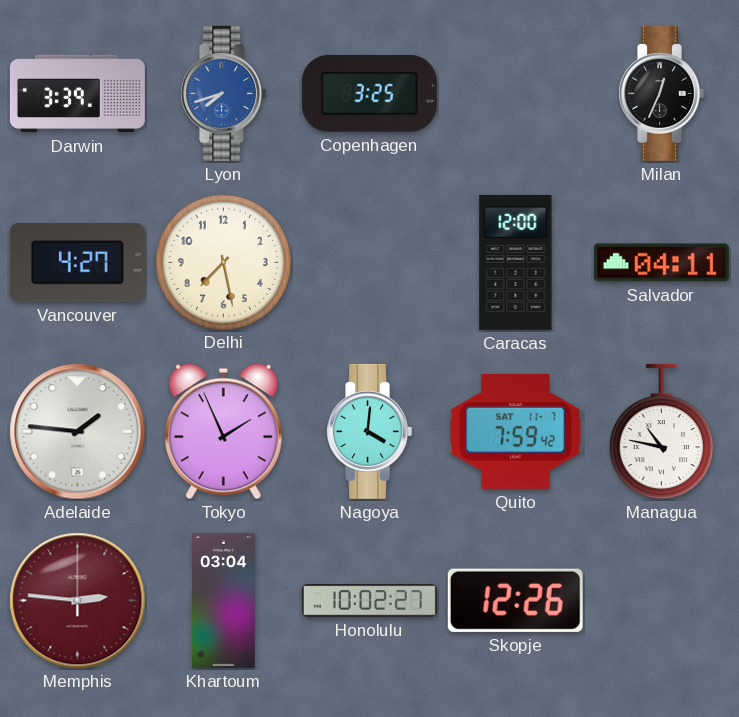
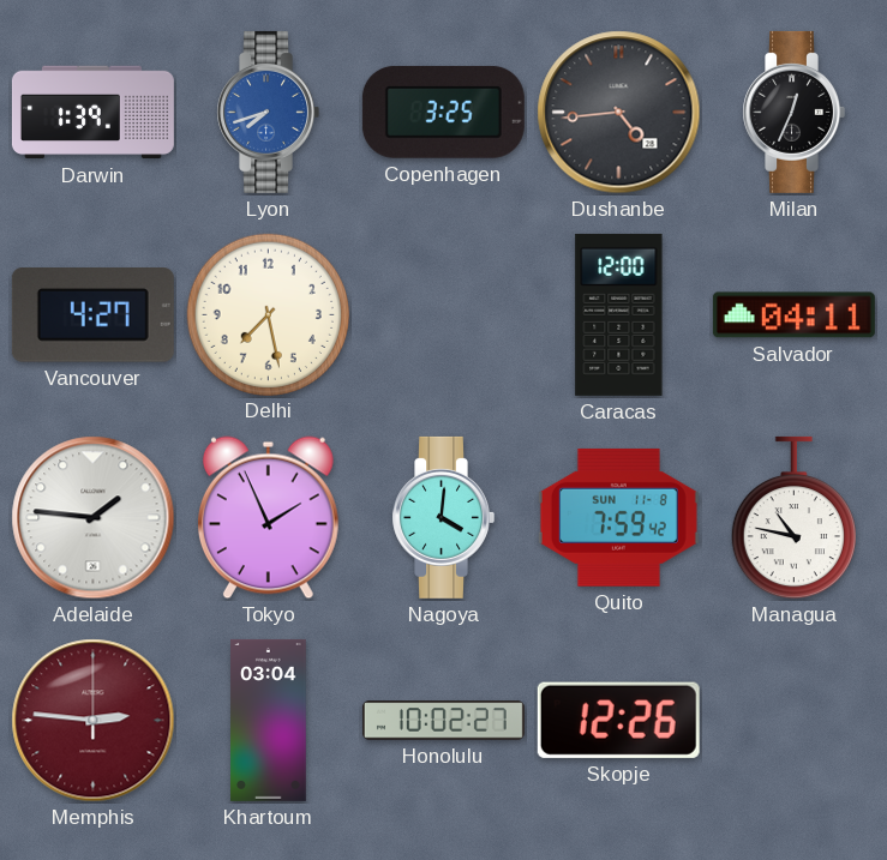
Darwin: 3:39 -> 1:39 (92, 113)
Dushanbe: none -> 4:44 (619, 113)
Quito date: SAT 11-7 -> SUN 11-8 (618, 517)
